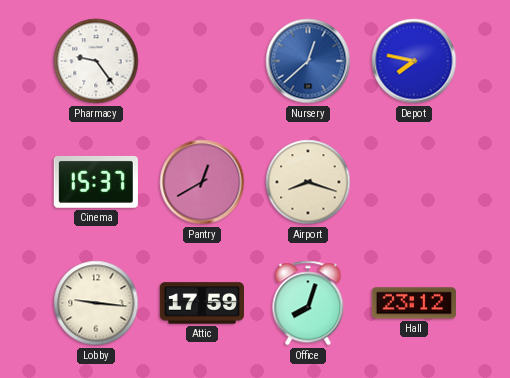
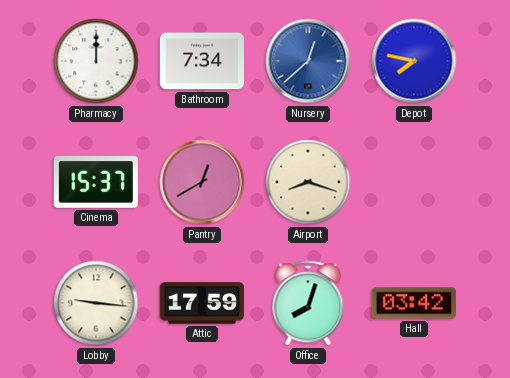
Pharmacy: 9:24 -> 12:00 (96, 61)
Bathroom: none -> 7:34 (201, 61)
Hall: 23:12 -> 03:42 (413, 303)
